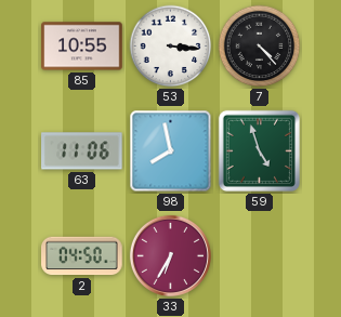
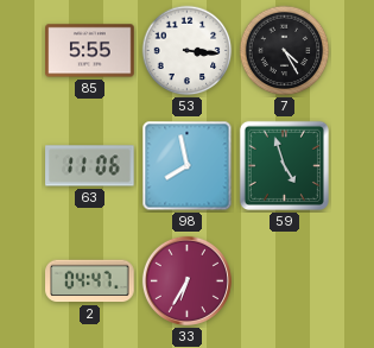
85: 10:55 -> 5:55 (90, 51)
7: 4:23 -> 4:25 (285, 51)
2: 04:50 -> 04:47 (90, 281)
